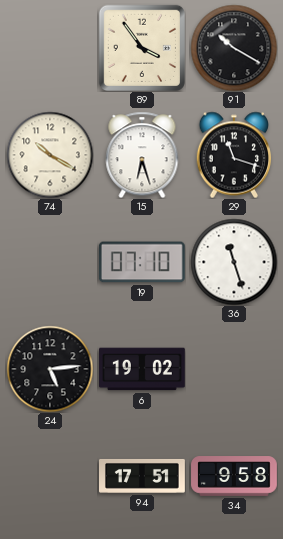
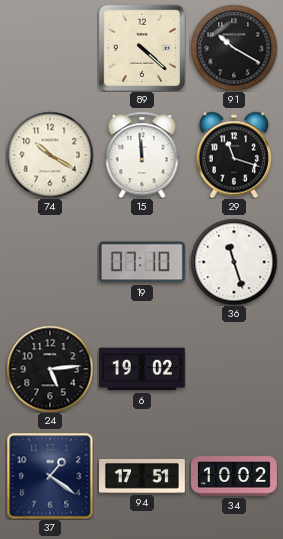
89: 3:54 -> 4:22 (142, 48)
15: 6:27 -> 11:59 (142, 155)
37: none -> 1:21 (50, 476)
34: 9:58 -> 10:02 (234, 476)
